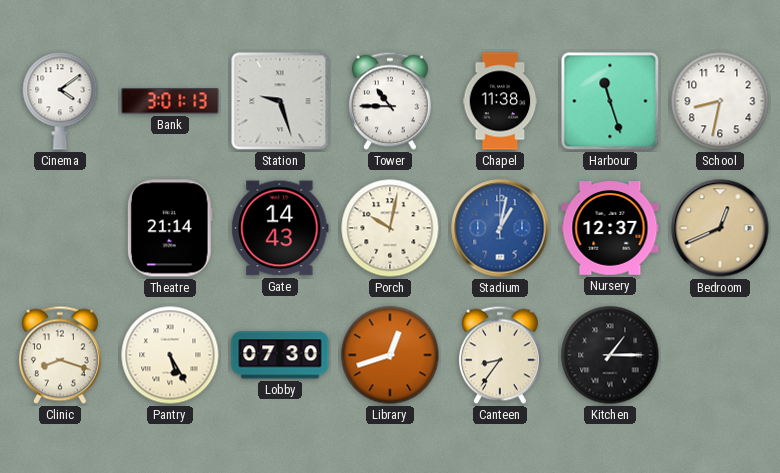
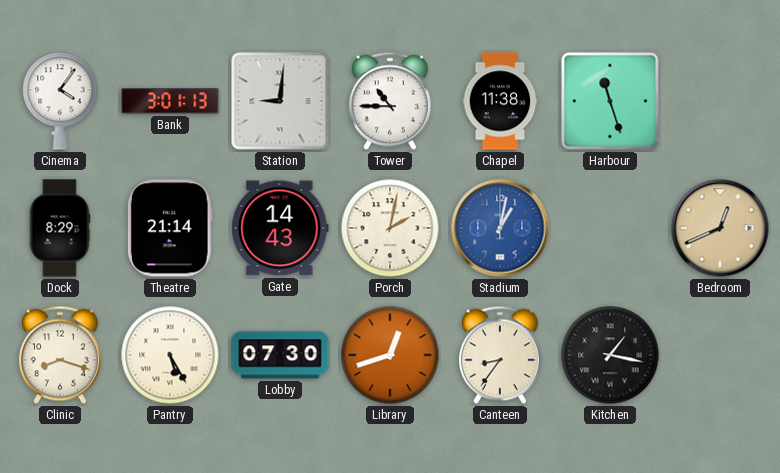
Cinema: 4:09 -> 4:06 (60, 101)
Station: 9:27 -> 9:01 (280, 101)
School: 8:32 -> none (720, 101)
Dock: none -> 8:29 (60, 228)
Porch: 10:02 -> 2:02 (390, 228)
Nursery: 12:37 -> none (610, 228)
Kitchen: 1:15 -> 1:17 (610, 355)
